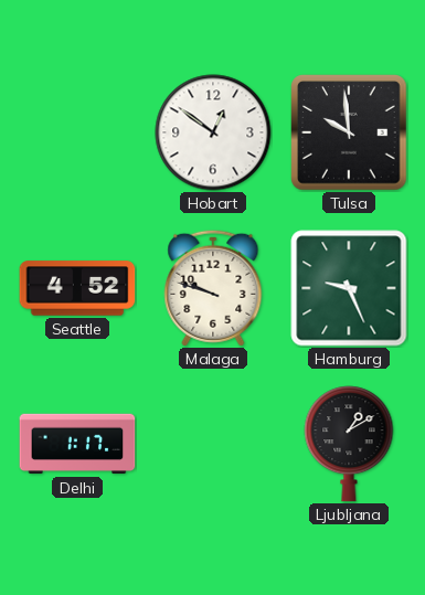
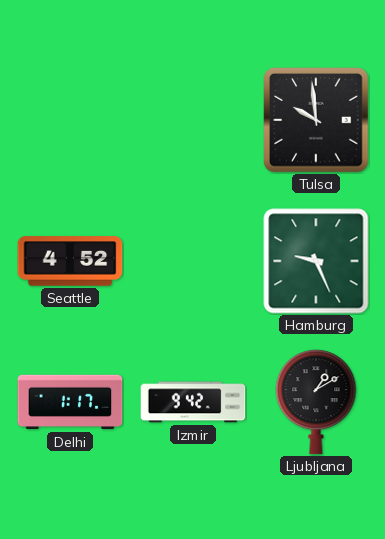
Hobart: 12:51 -> none (213, 132)
Malaga: 9:48 -> none (213, 288)
Izmir: none -> 9:42 (193, 402)
